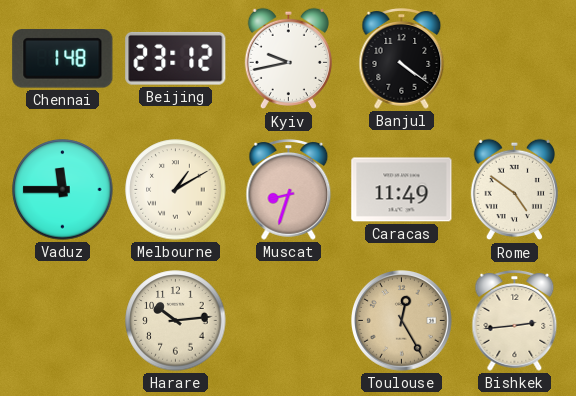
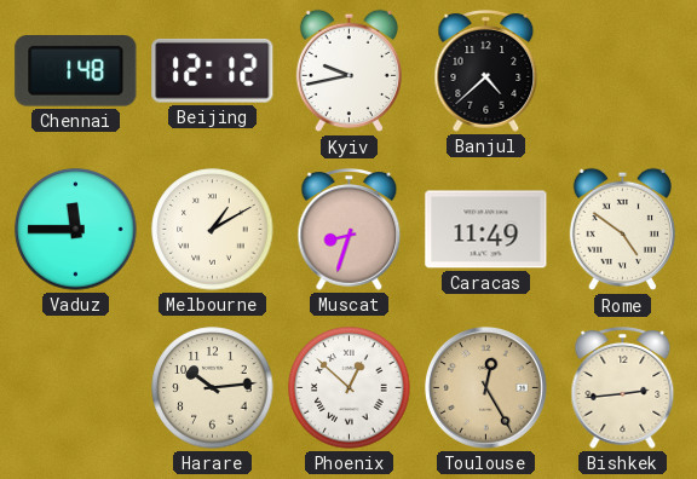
Beijing: 23:12 -> 12:12 (213, 70)
Banjul: 4:21 -> 4:38 (486, 71)
Phoenix: none -> 12:52 (350, 388)
